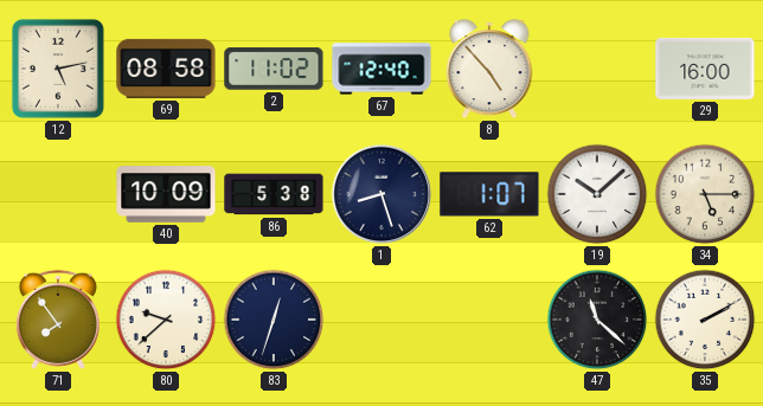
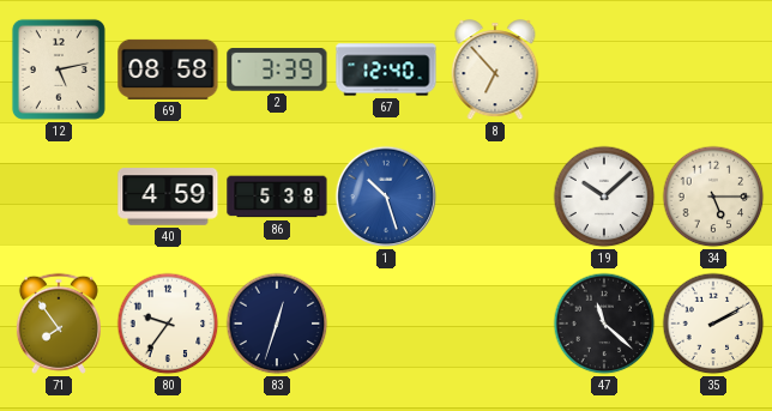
2: 11:02 -> 3:39 (277, 69)
8: 4:53 -> 6:53 (495, 71)
29: 16:00 -> none (705, 69)
40: 10:09 -> 4:59 (168, 197)
1: 8:27 -> 10:27 (386, 197)
1 dial: navy -> blue (386, 197)
62: 1:07 -> none (489, 194)
80: 9:38 -> 9:36 (168, 324)
